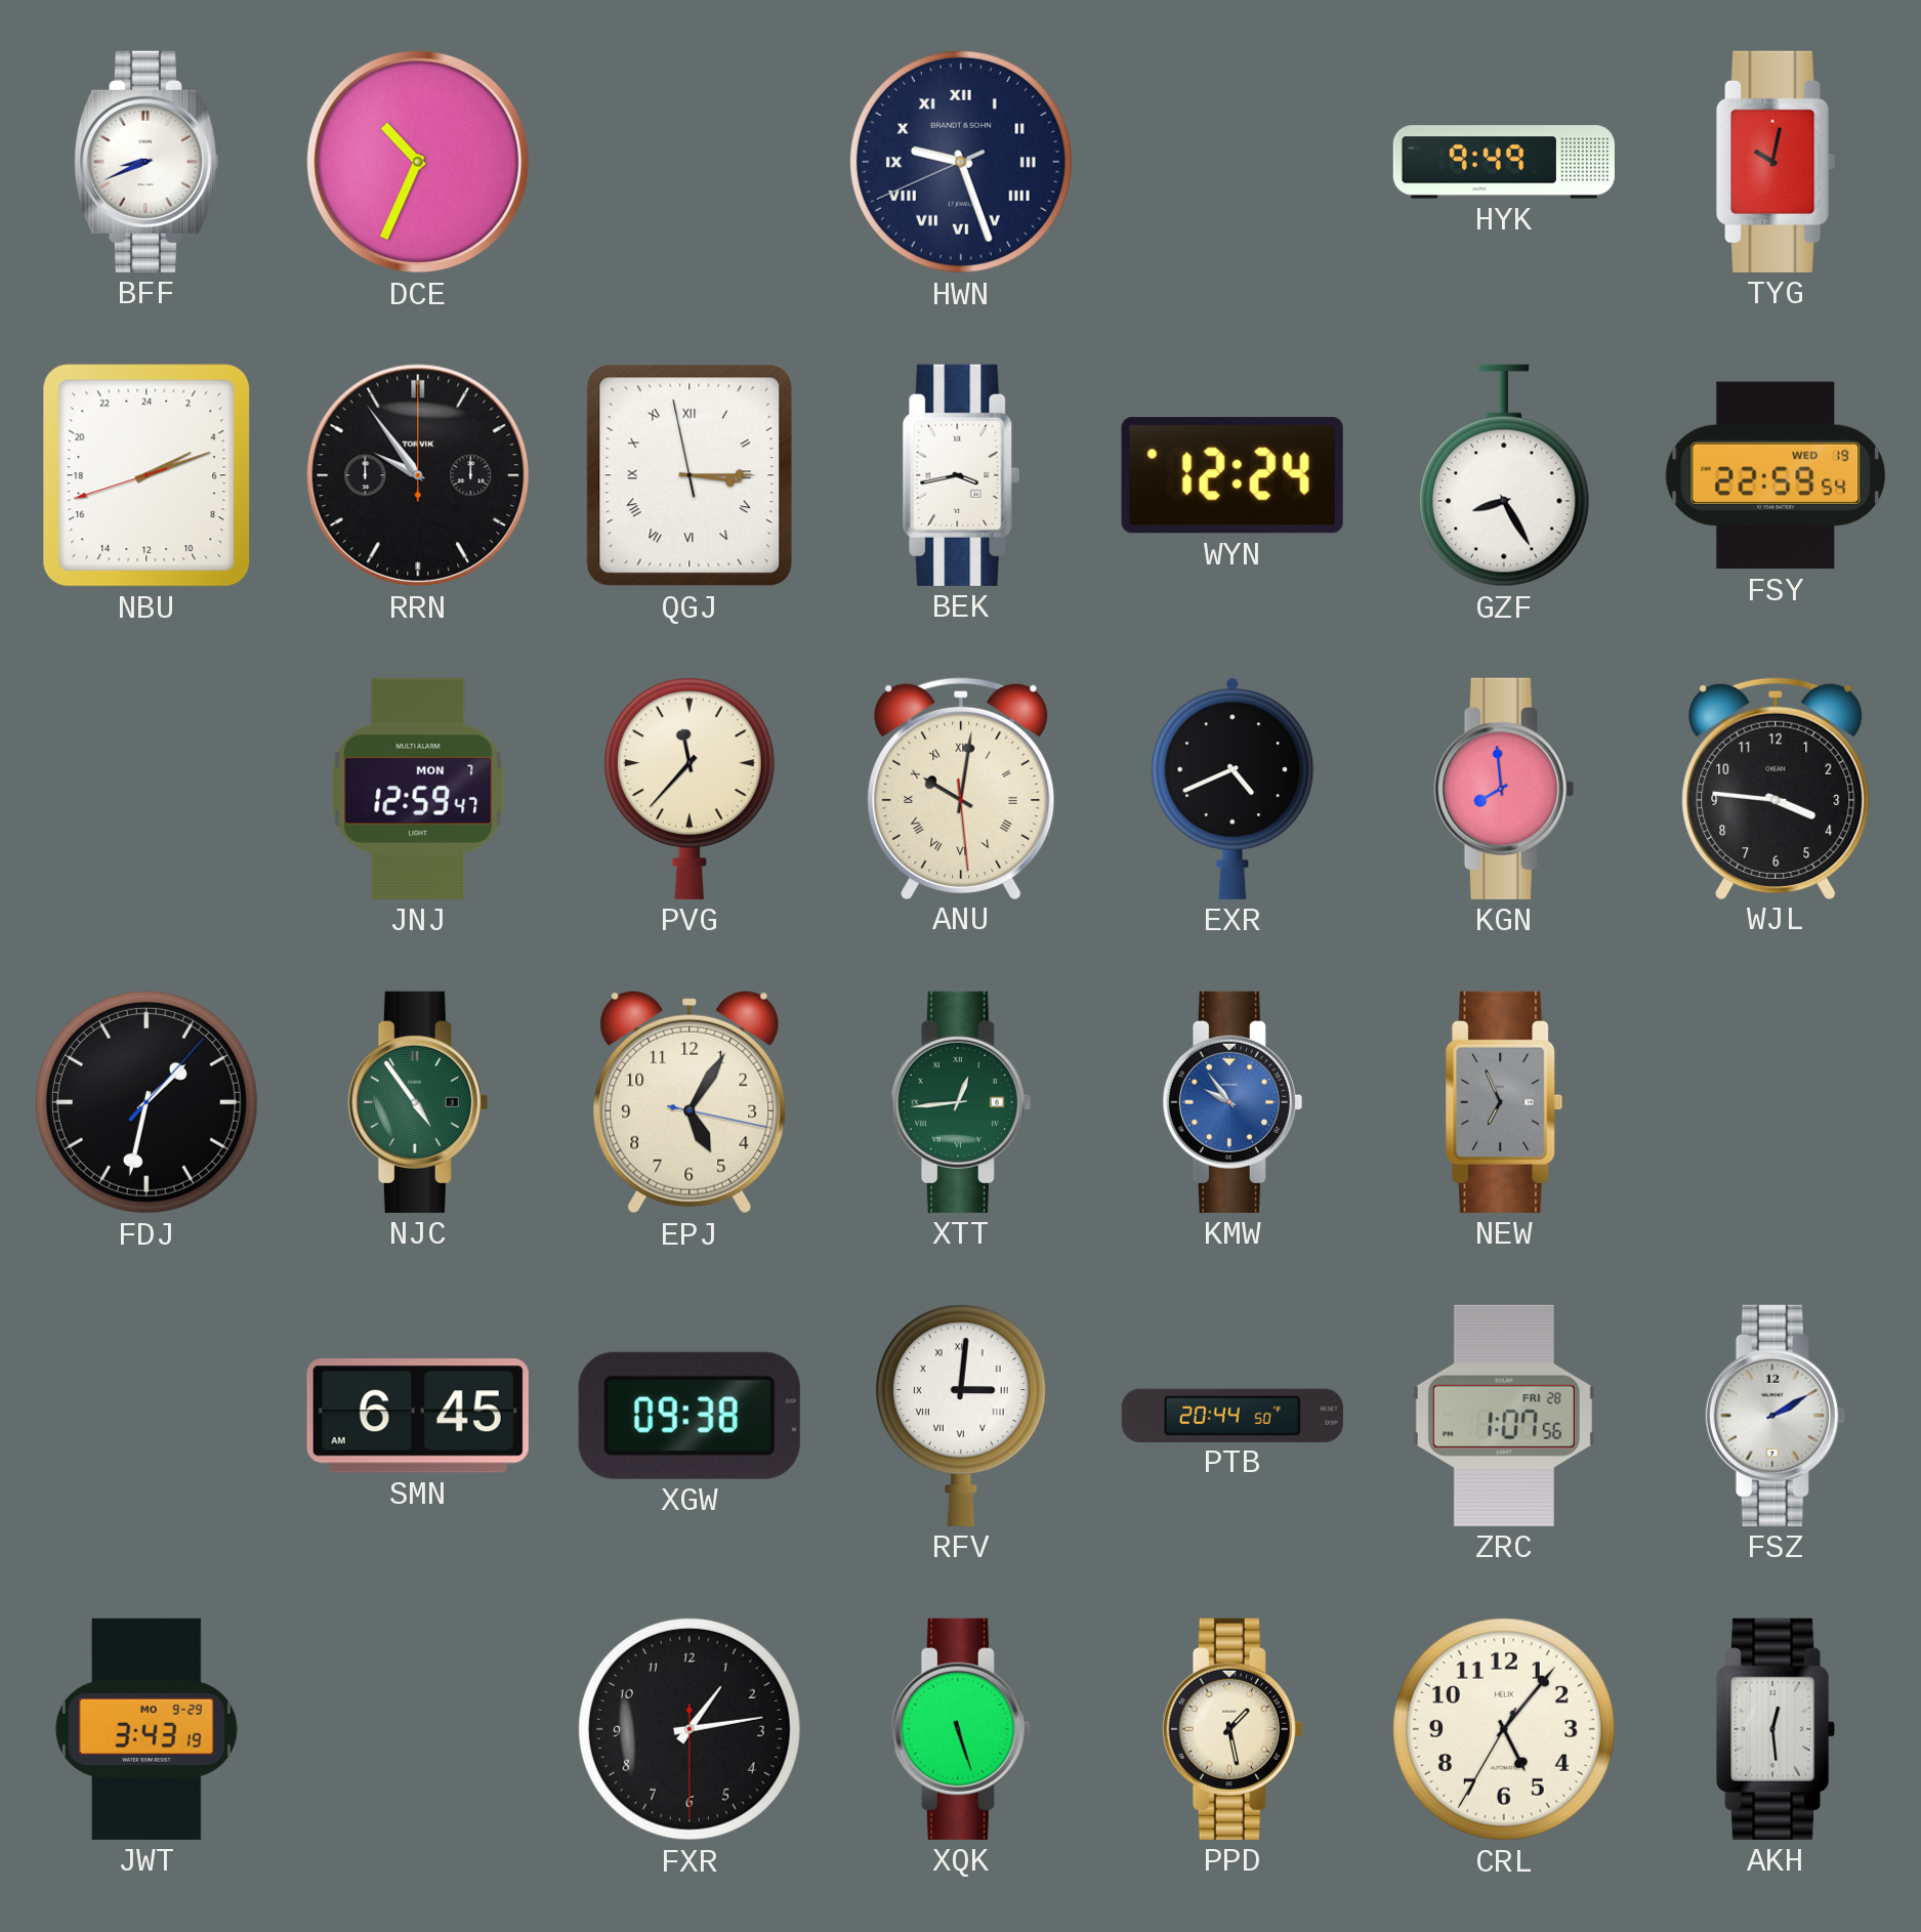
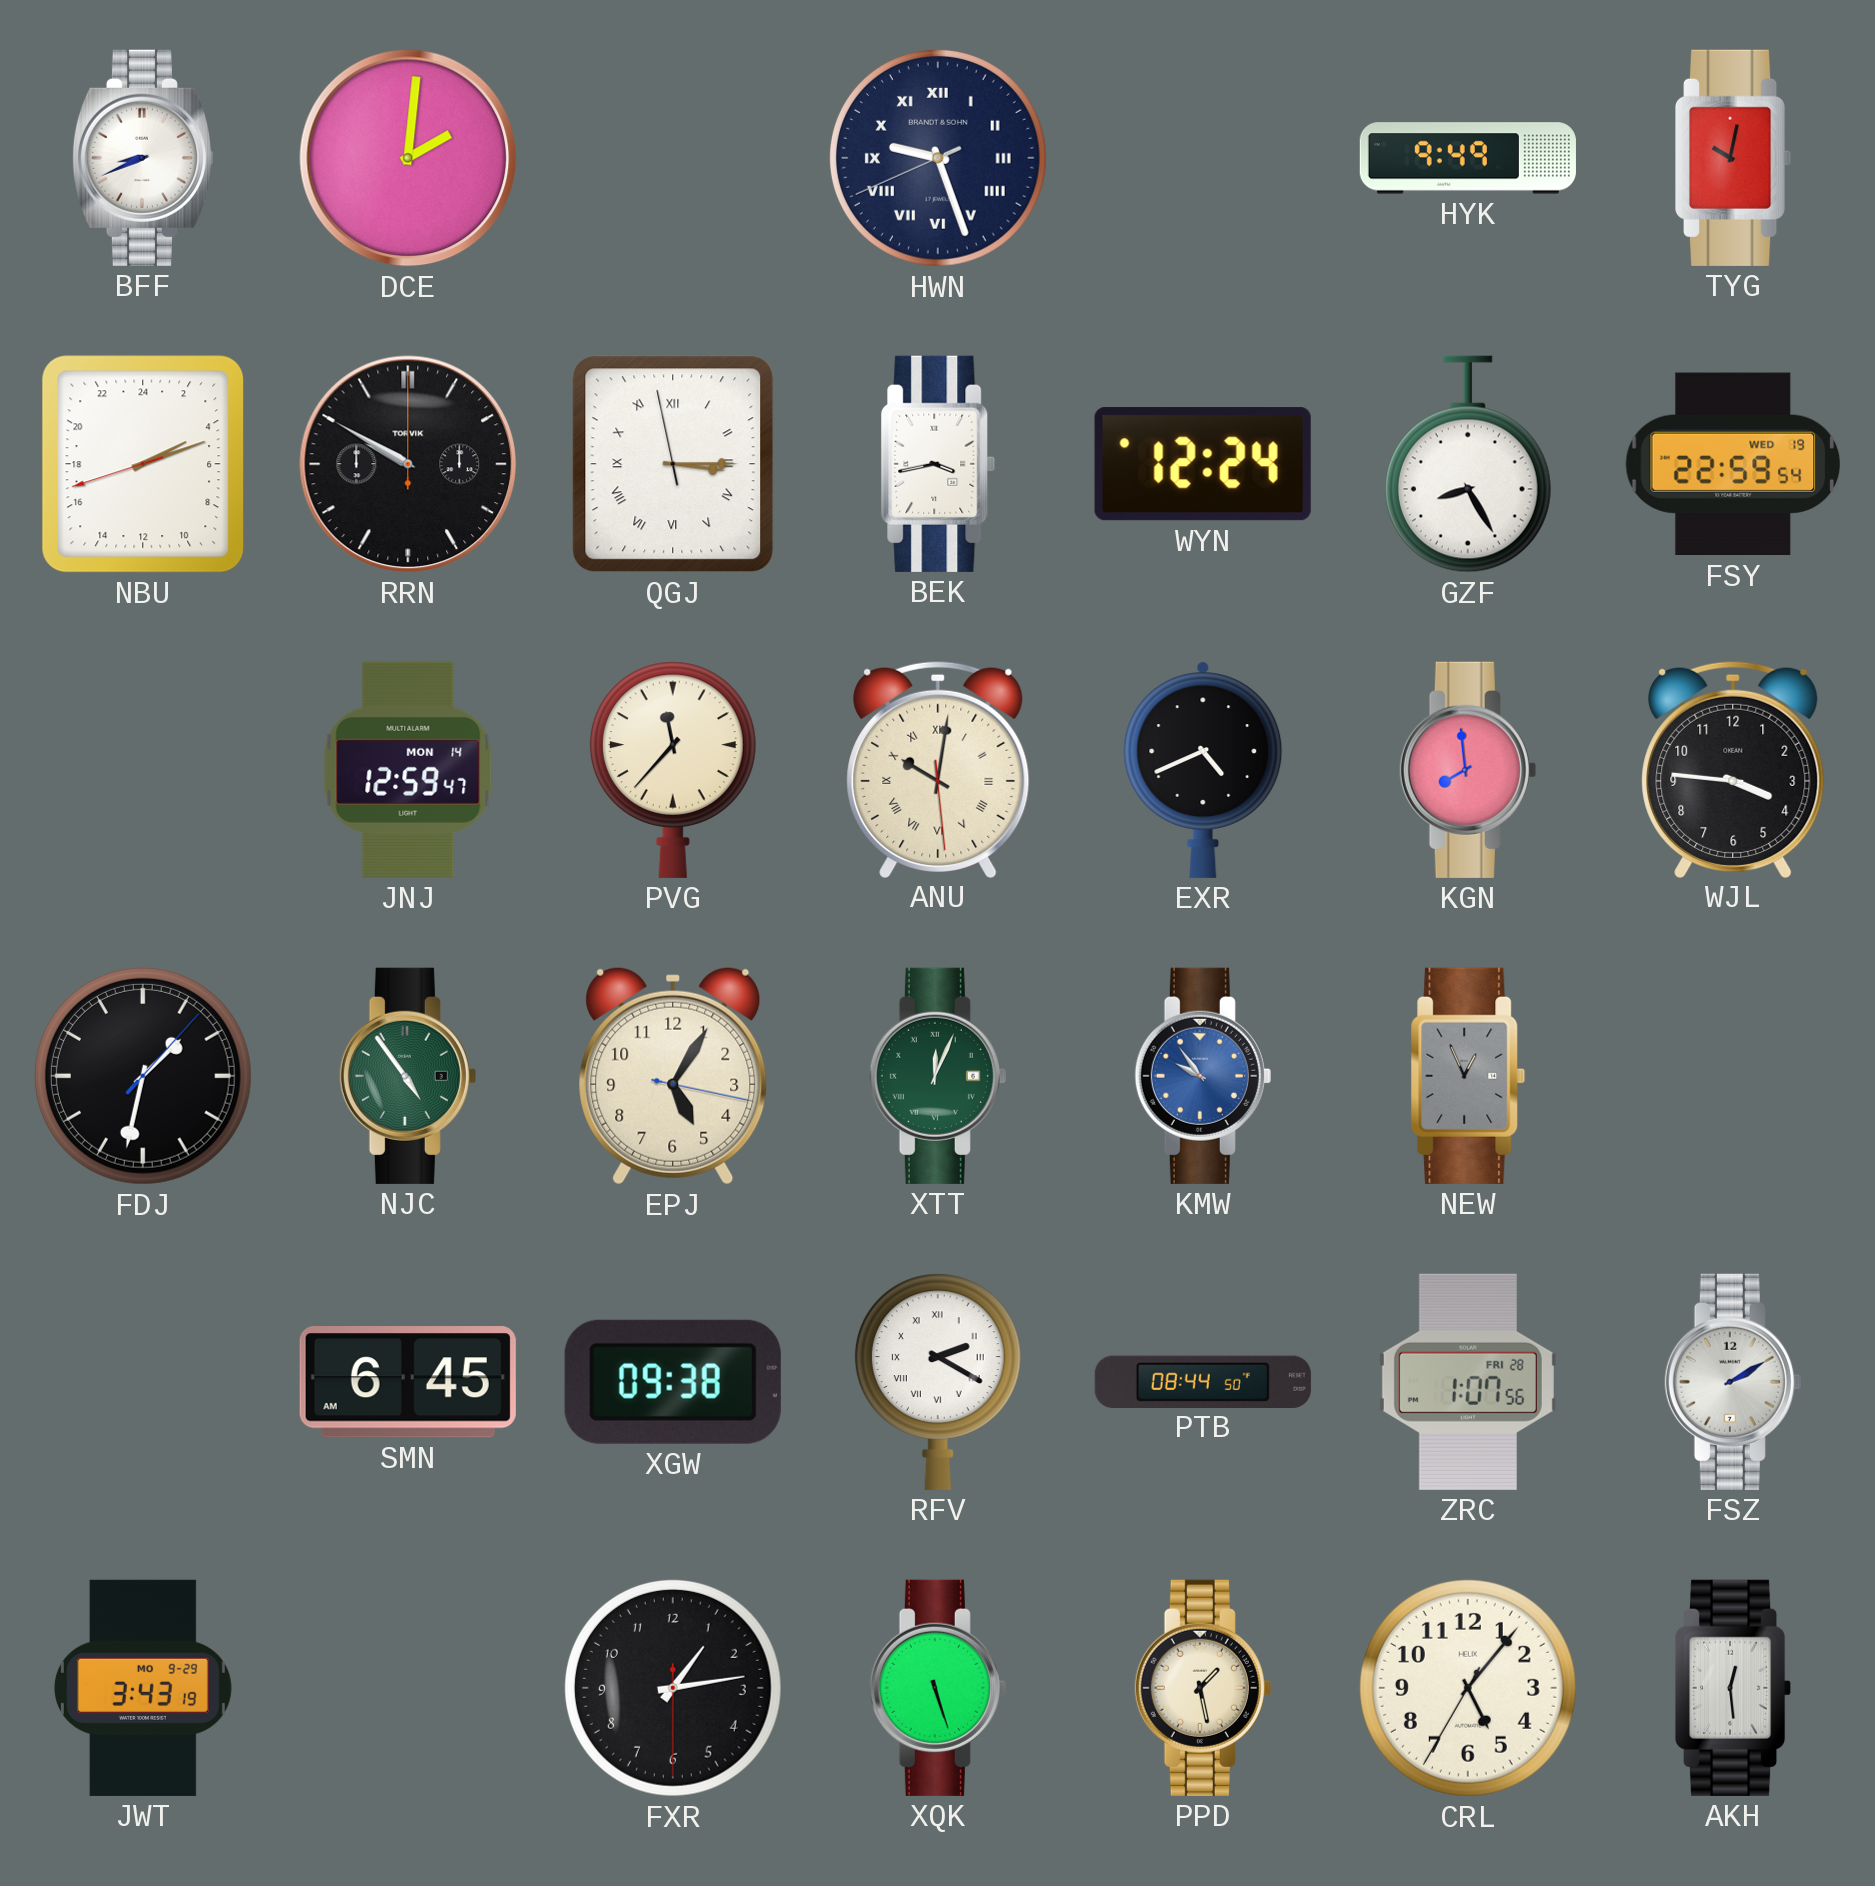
DCE: 10:34 -> 2:01 (408, 158)
RRN: 9:54 -> 9:50 (408, 464)
JNJ date: MON 7 -> MON 14 (408, 770)
XTT: 12:44 -> 12:04 (938, 1076)
NEW: 6:56 -> 12:56 (1468, 1076)
RFV: 3:01 -> 2:20 (938, 1382)
PTB: 20:44 -> 08:44 (1203, 1381)
